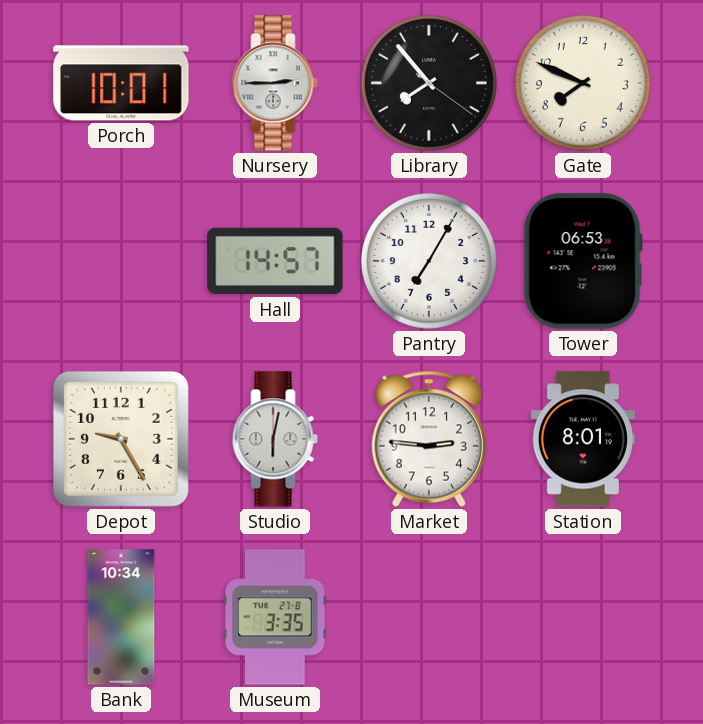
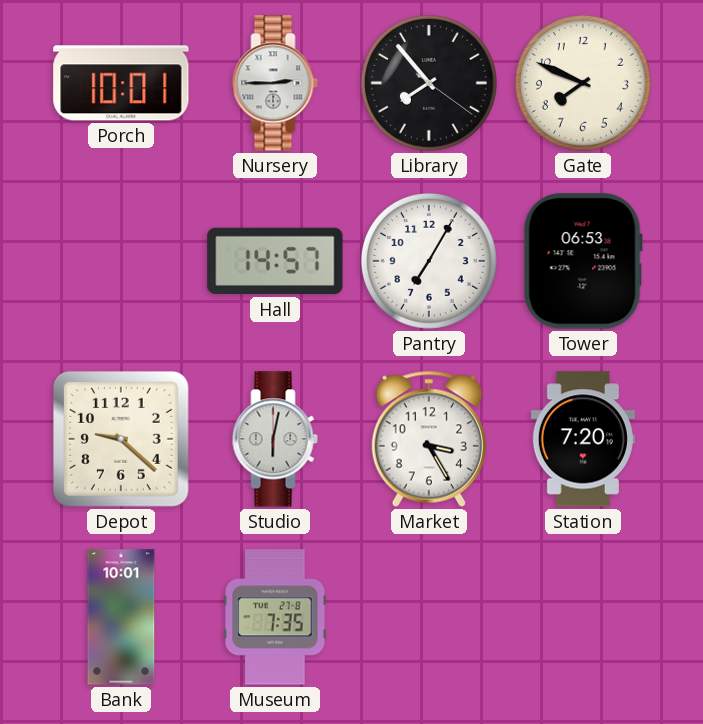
Depot: 9:25 -> 9:22 (121, 439)
Market: 2:46 -> 3:25 (429, 439)
Station: 8:01 -> 7:20 (583, 439)
Bank: 10:34 -> 10:01 (121, 617)
Museum: 3:35 -> 7:35 (275, 617)
